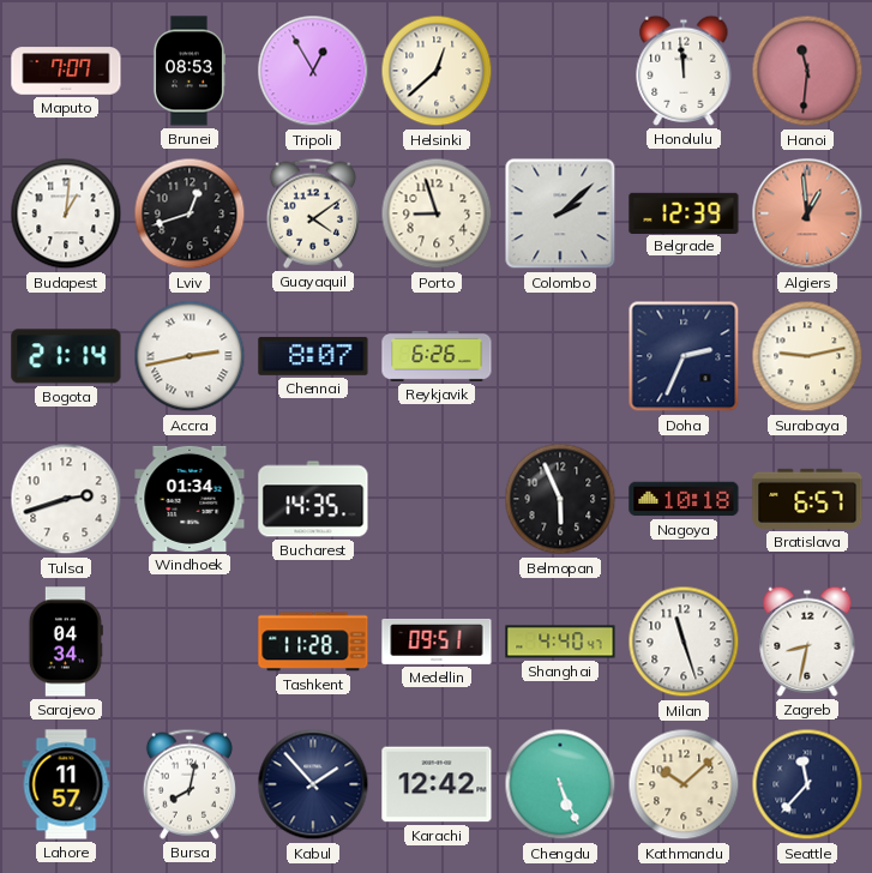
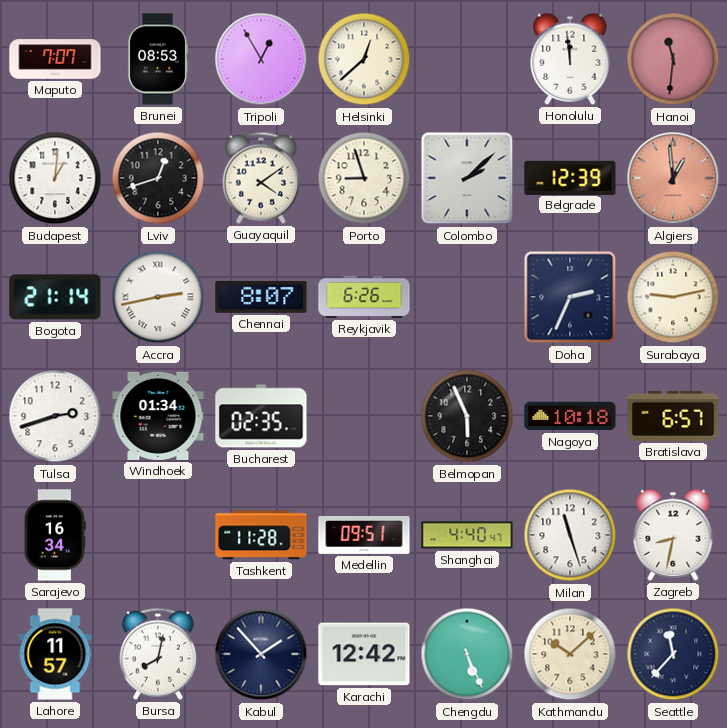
Bucharest: 14:35 -> 02:35 (261, 416)
Sarajevo: 04:34 -> 16:34 (55, 535)
